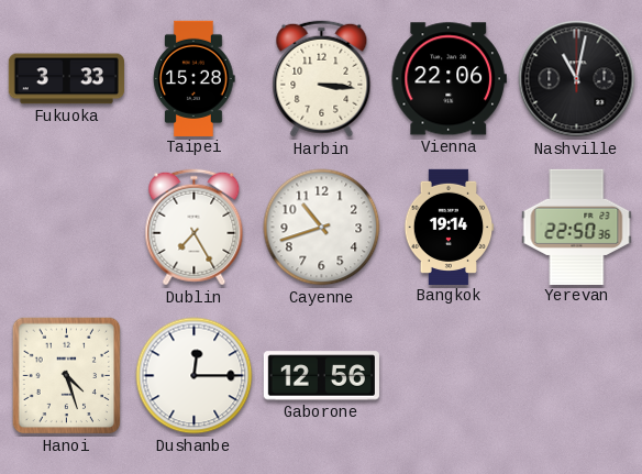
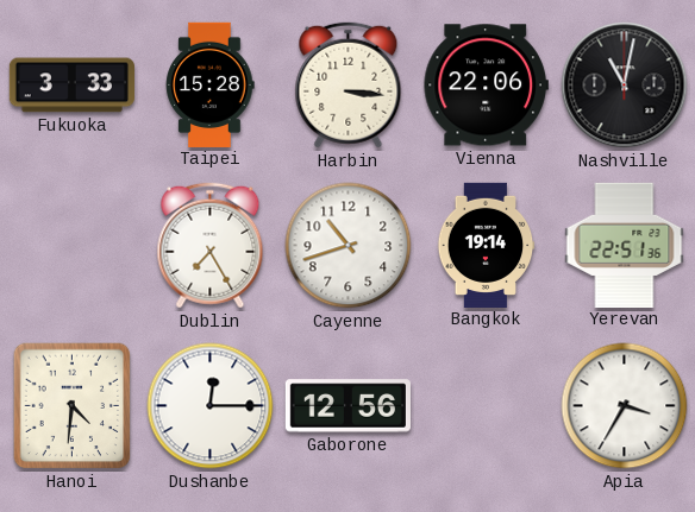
Yerevan: 22:50 -> 22:51 (625, 245)
Hanoi: 4:27 -> 4:31 (73, 406)
Apia: none -> 3:35 (625, 406)
